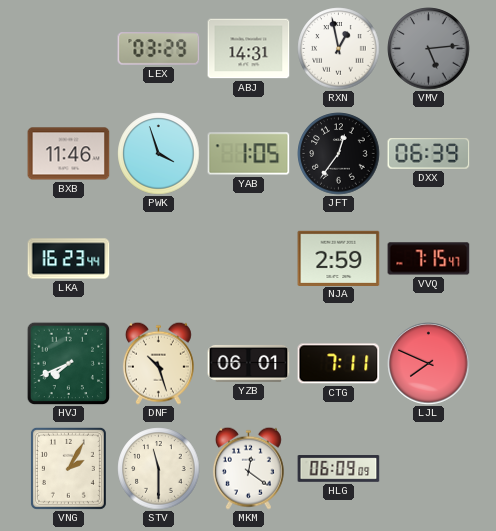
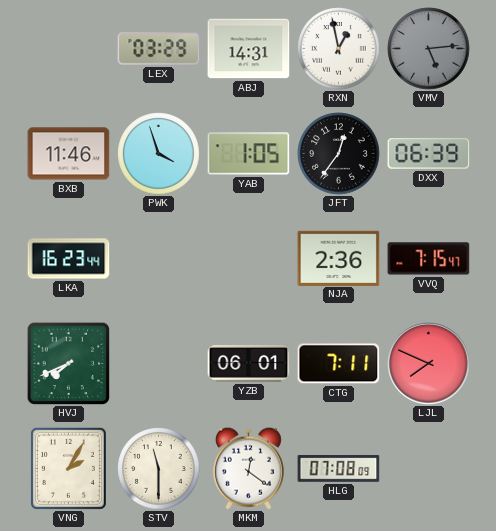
NJA: 2:59 -> 2:36 (339, 258)
DNF: 10:27 -> none (158, 363)
HLG: 06:09 -> 07:08 (339, 469)
